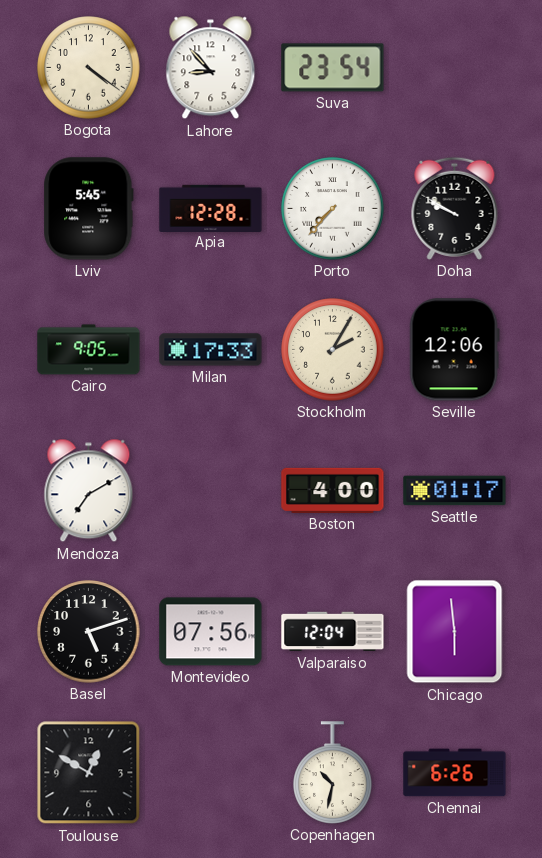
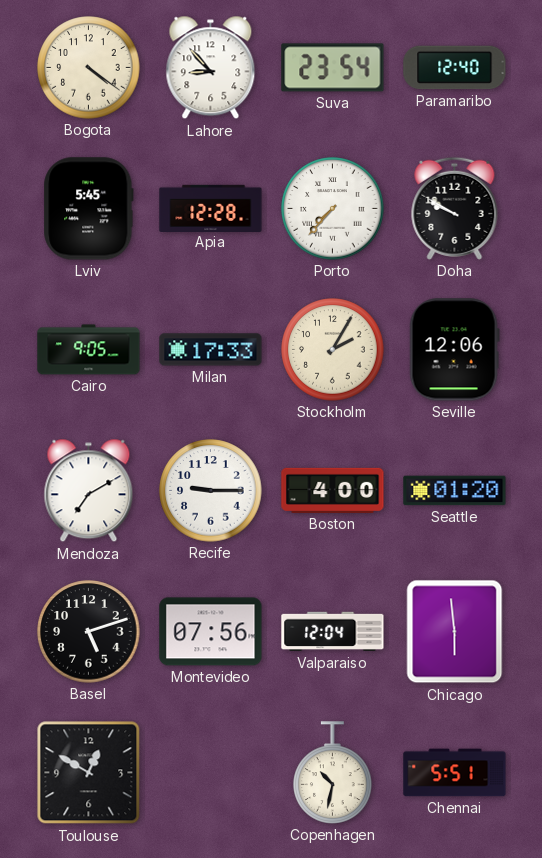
Paramaribo: none -> 12:40 (455, 68)
Recife: none -> 9:15 (211, 491)
Seattle: 01:17 -> 01:20 (455, 491)
Chennai: 6:26 -> 5:51 (455, 773)
